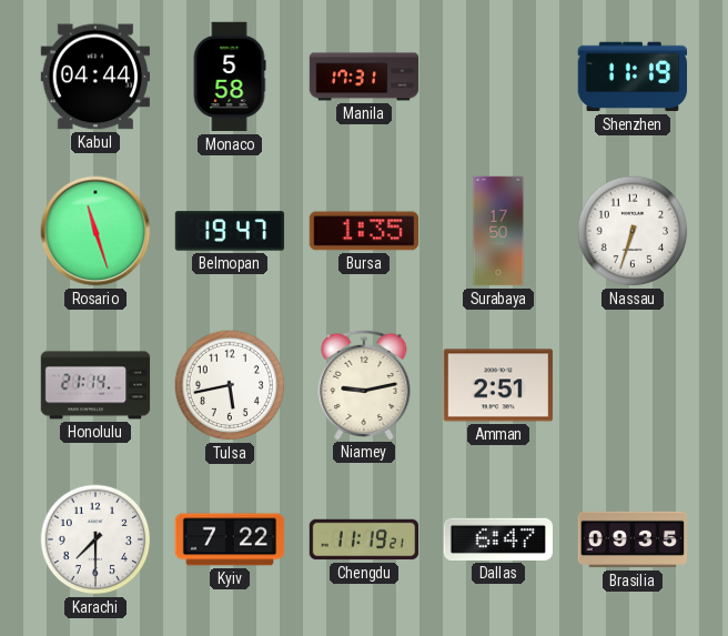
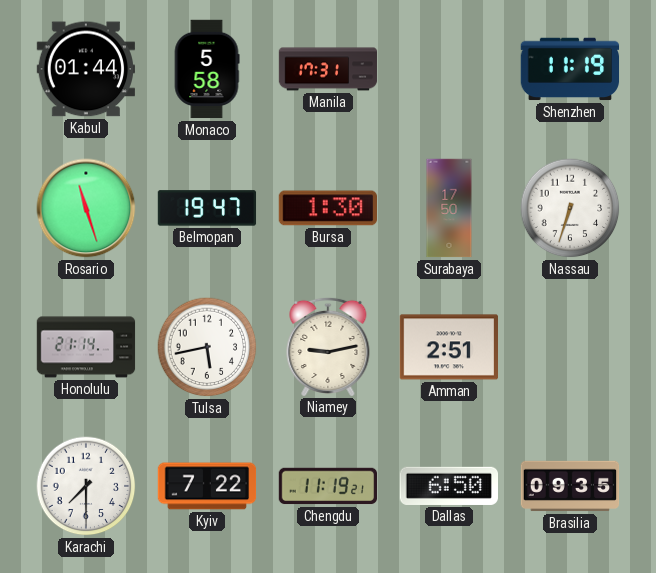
Kabul: 04:44 -> 01:44 (86, 69)
Bursa: 1:35 -> 1:30 (327, 208)
Dallas: 6:47 -> 6:50 (448, 486)
